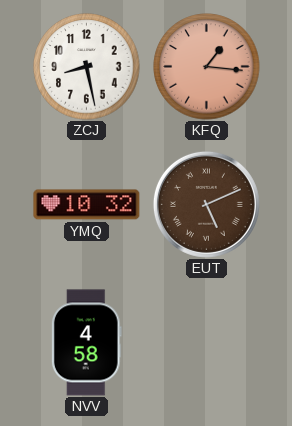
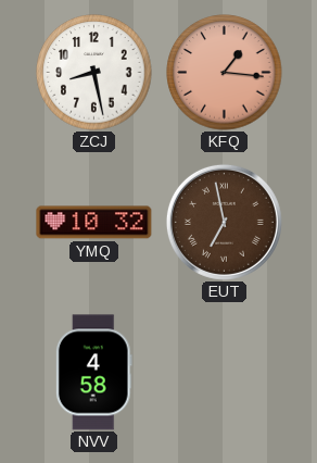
EUT: 5:11 -> 6:58 (224, 222)
